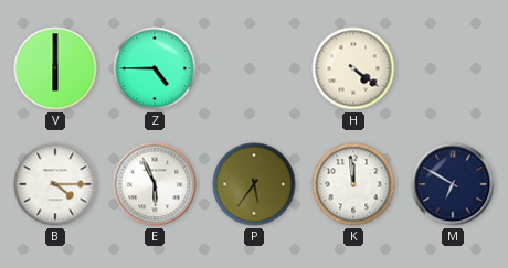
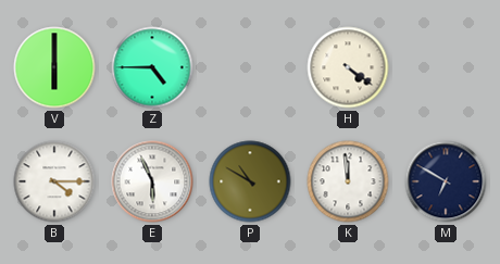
P: 5:36 -> 10:50 (250, 181)
